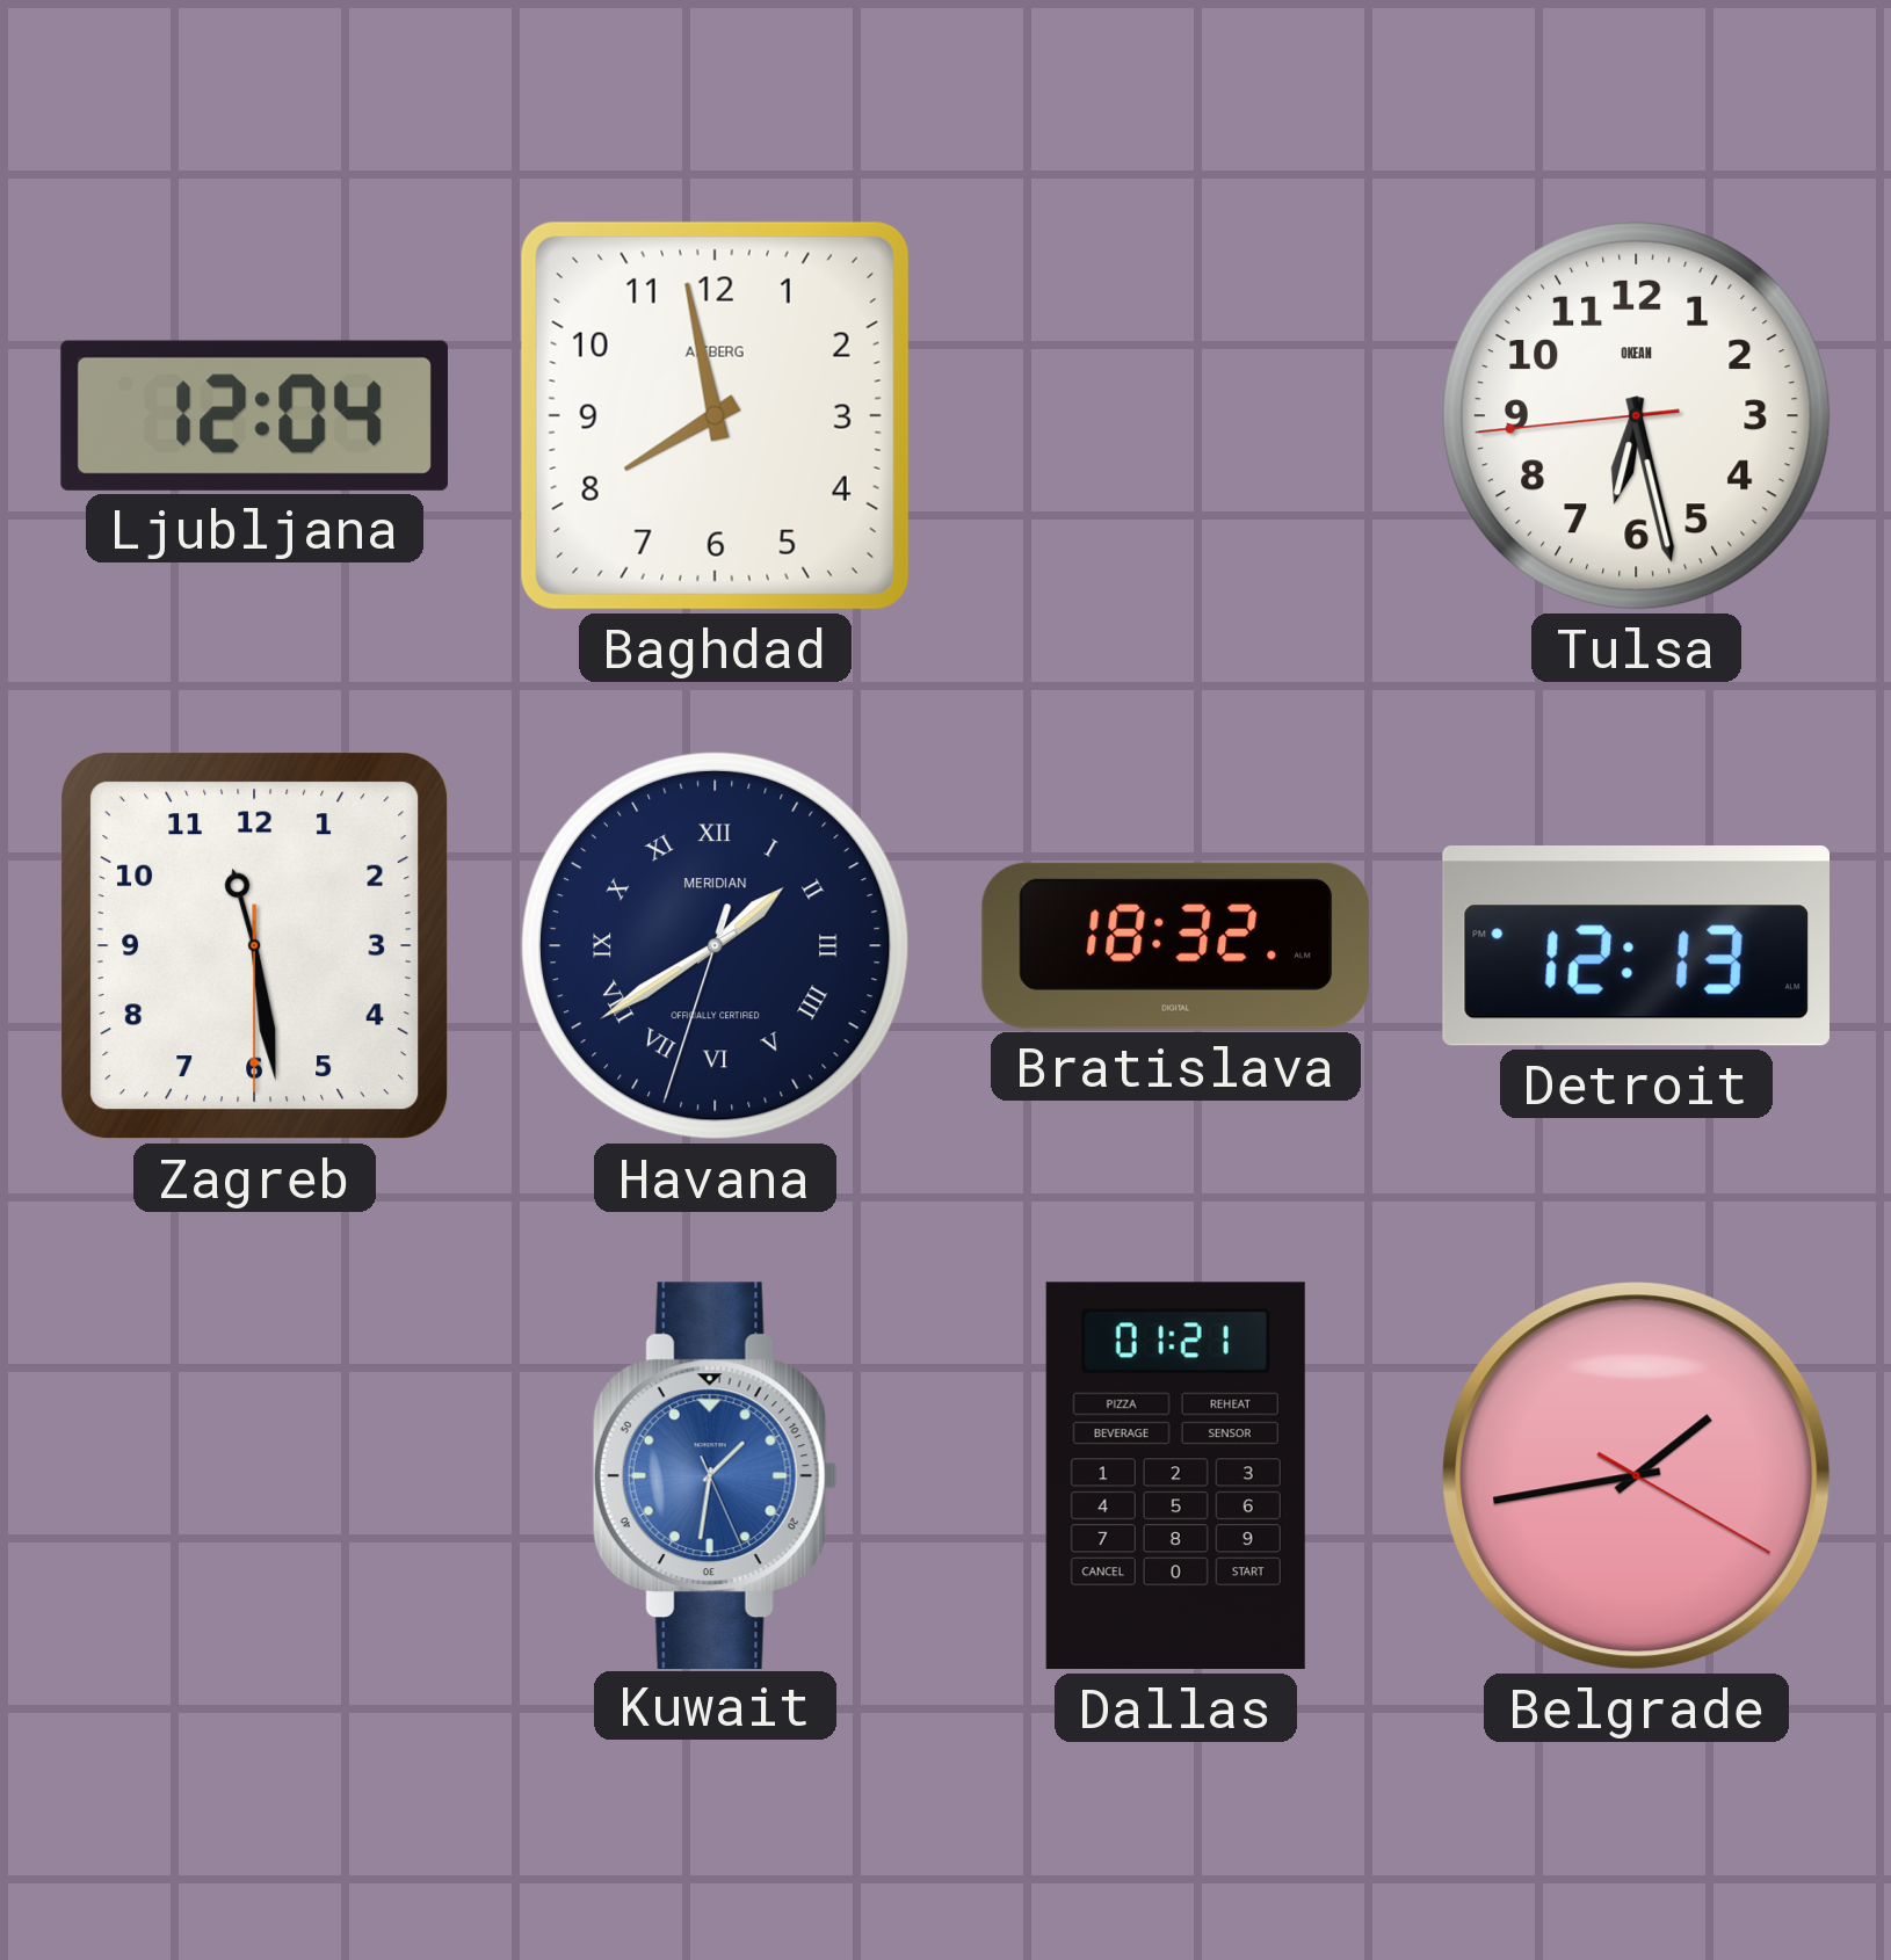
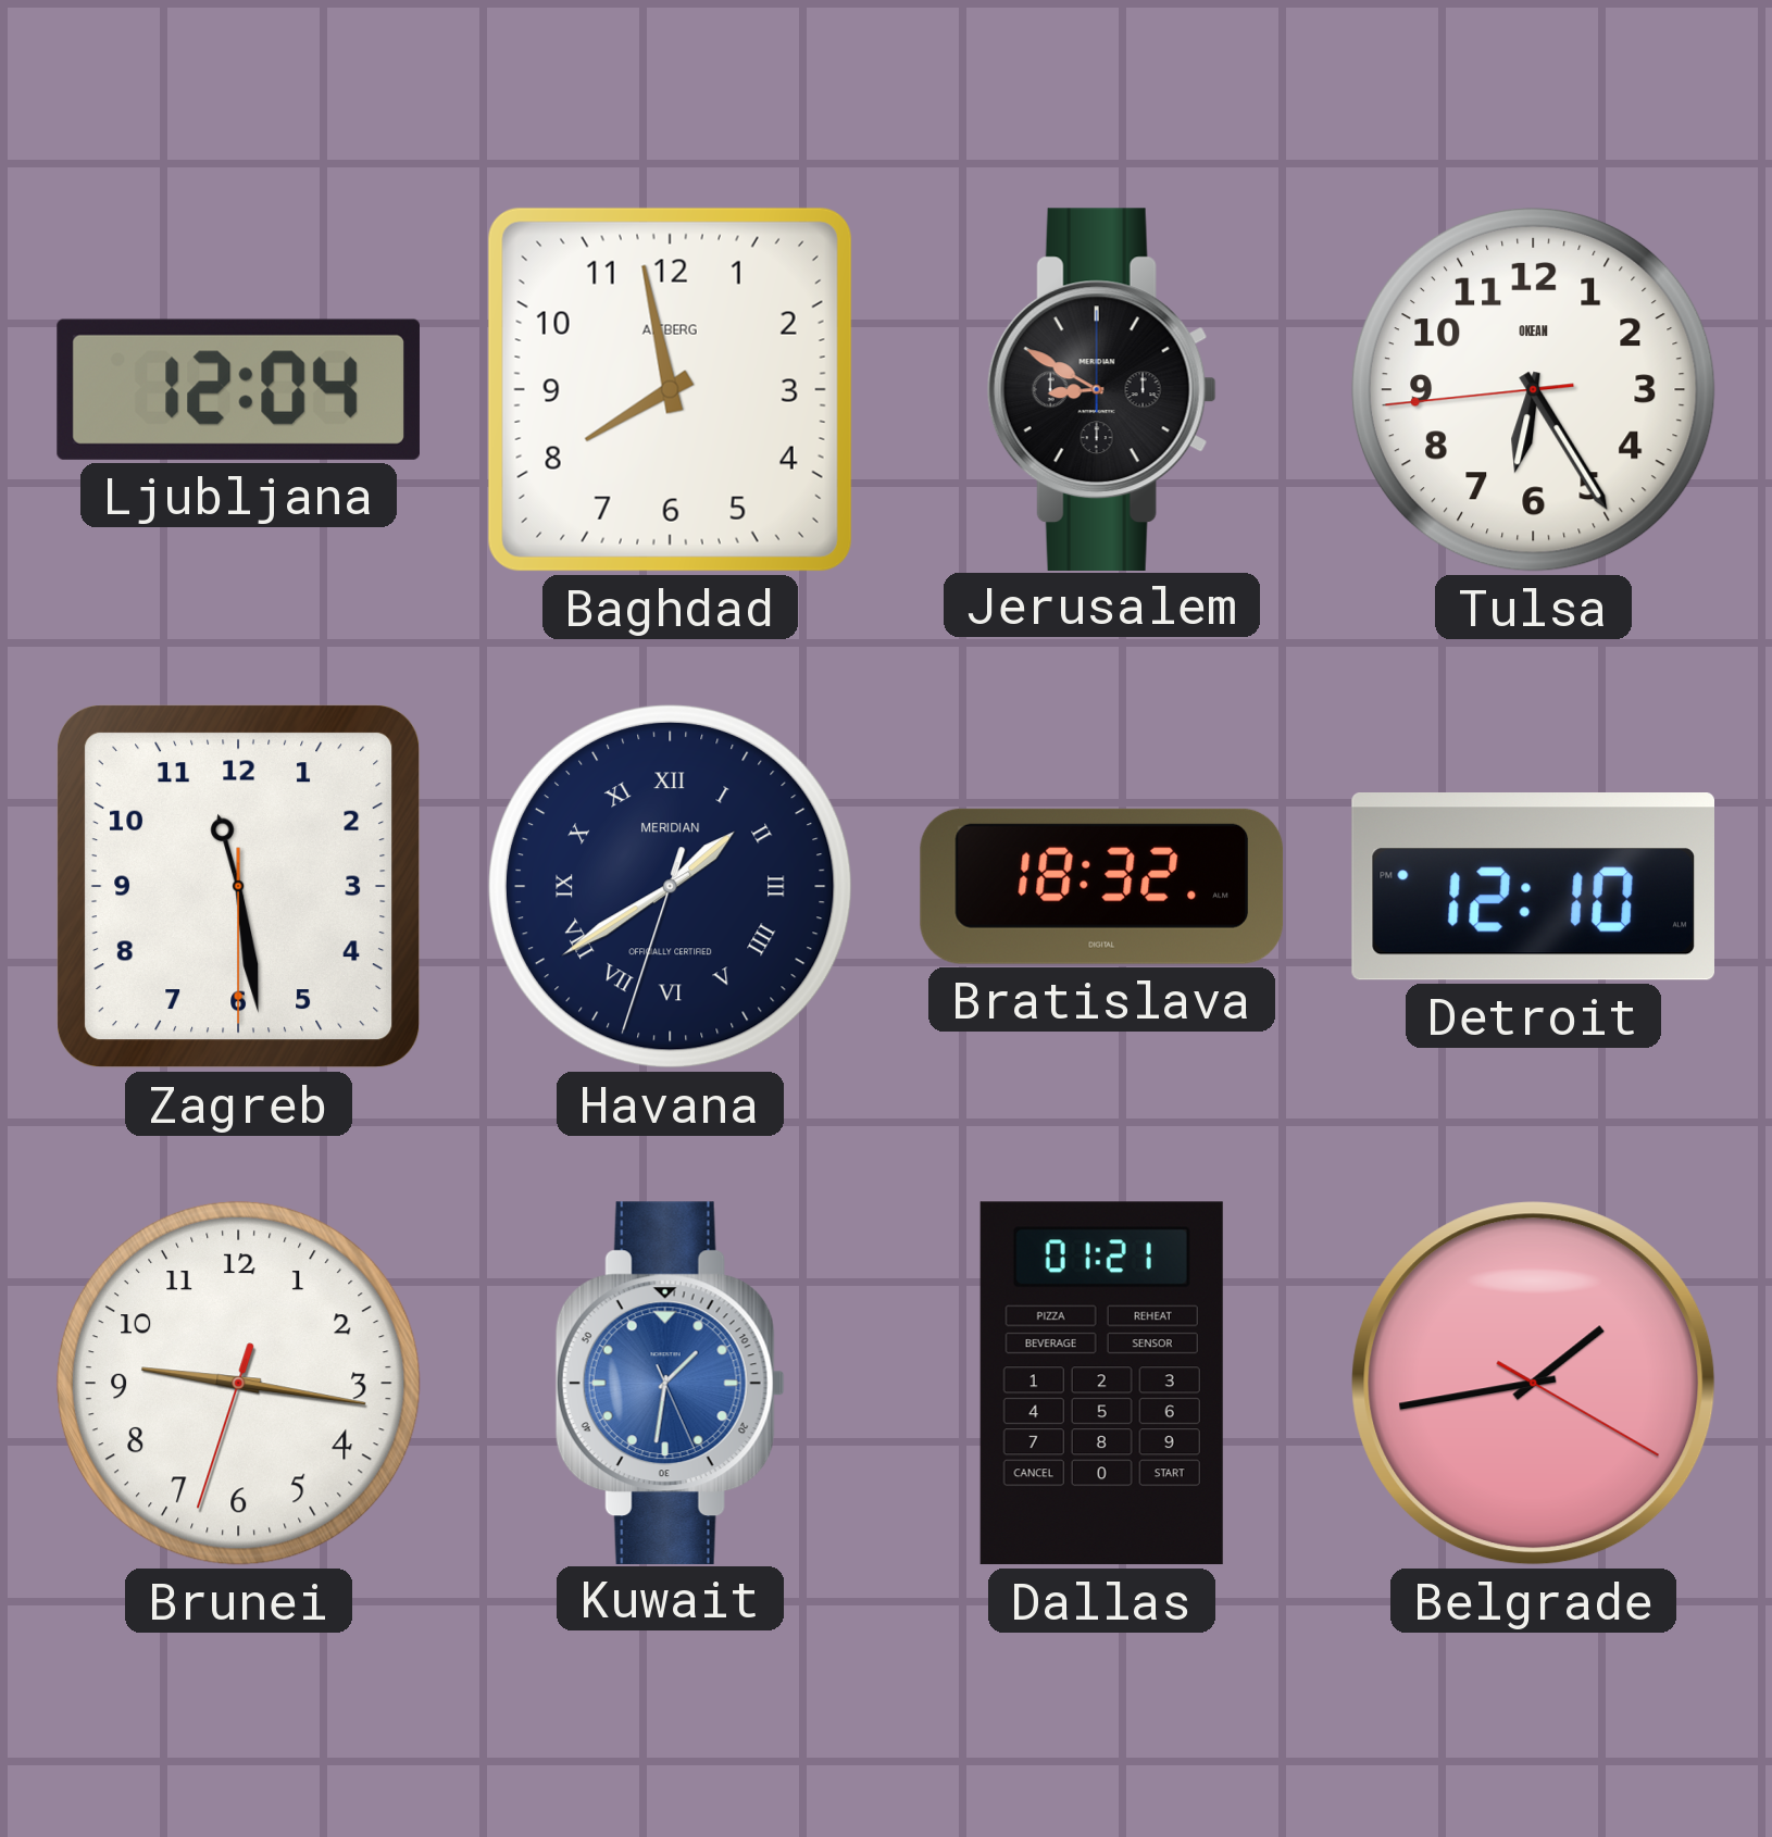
Jerusalem: none -> 8:50 (1101, 389)
Tulsa: 6:27 -> 6:24 (1533, 389)
Detroit: 12:13 -> 12:10 (1533, 887)
Brunei: none -> 9:16 (238, 1383)
